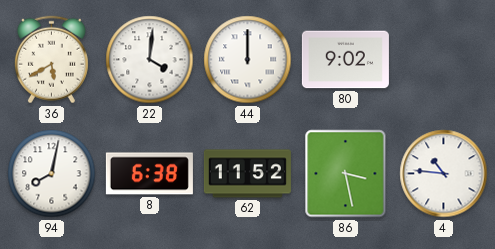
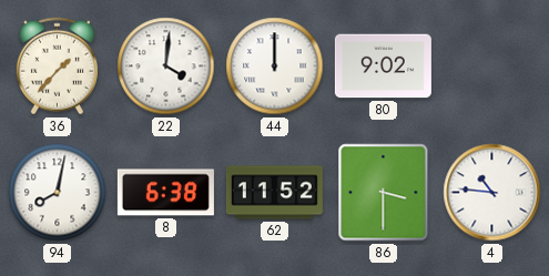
36: 5:40 -> 1:37 (57, 67)
86: 3:28 -> 3:30 (384, 193)
